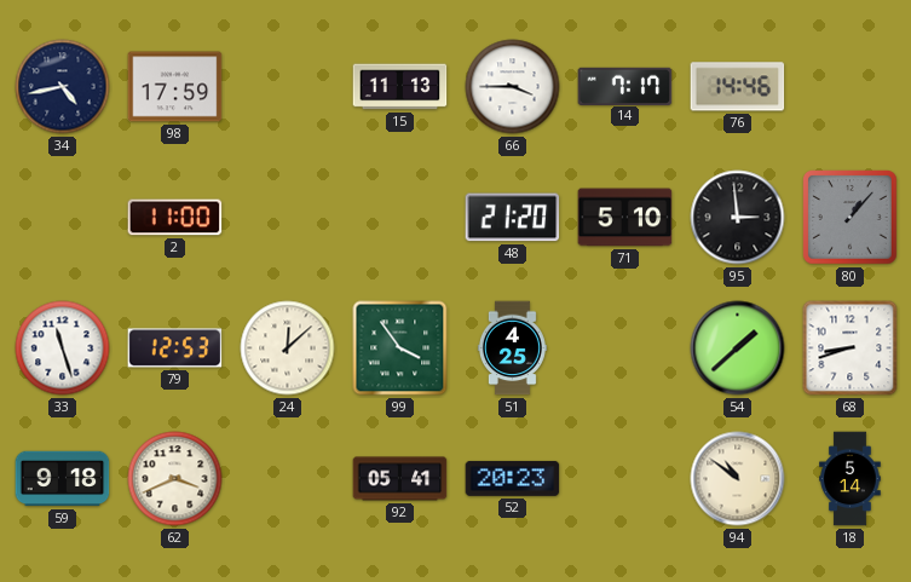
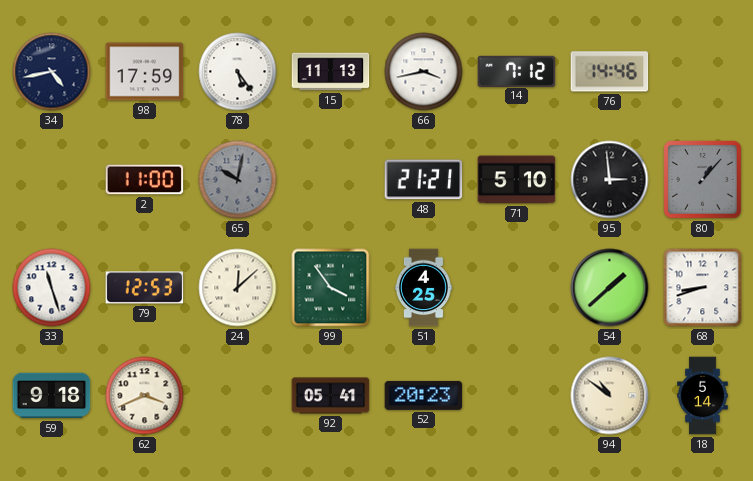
78: none -> 5:24 (238, 72)
66: 3:45 -> 3:43 (424, 72)
14: 7:17 -> 7:12 (517, 71)
65: none -> 10:02 (238, 180)
48: 21:20 -> 21:21 (424, 180)
